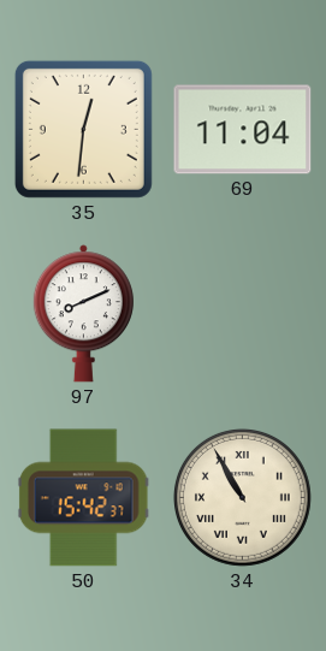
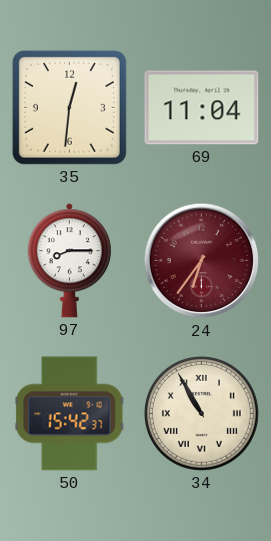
97: 8:11 -> 8:15 (69, 261)
24: none -> 6:36 (202, 261)
